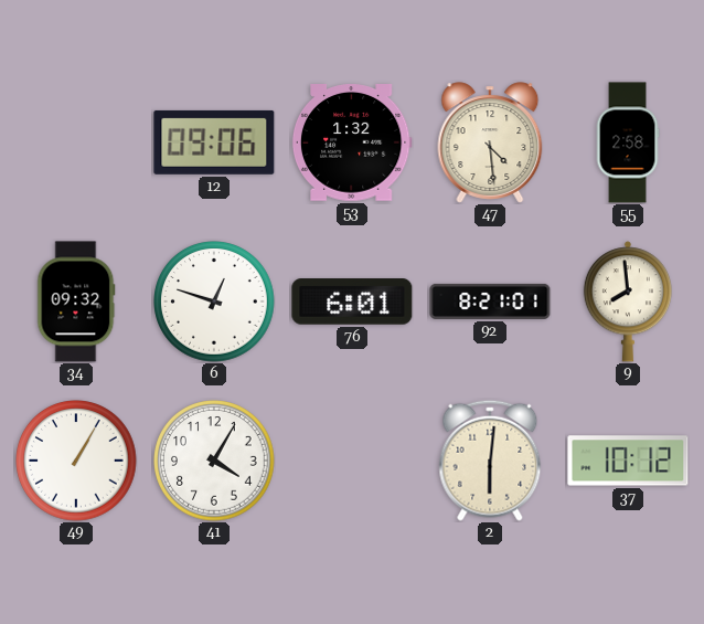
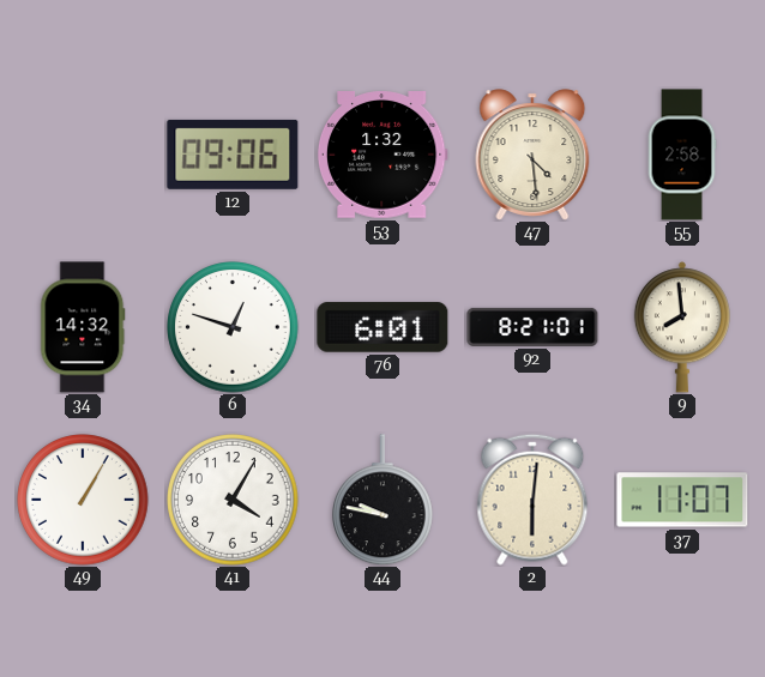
34: 09:32 -> 14:32 (83, 327)
44: none -> 9:47 (384, 500)
37: 10:12 -> 11:07 (682, 500)
